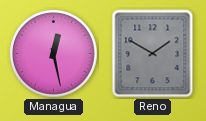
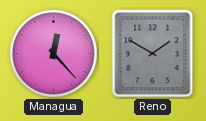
Managua: 12:28 -> 12:23 (54, 54)
